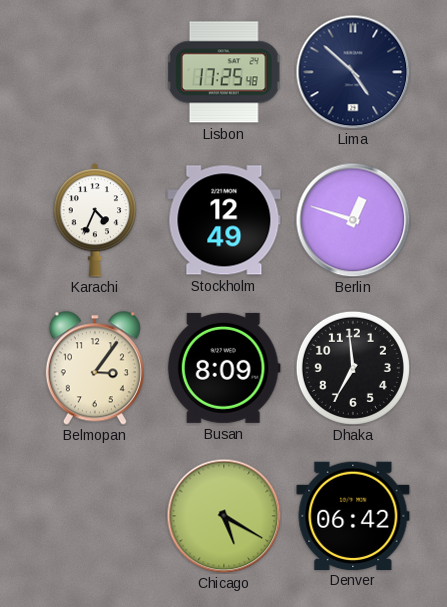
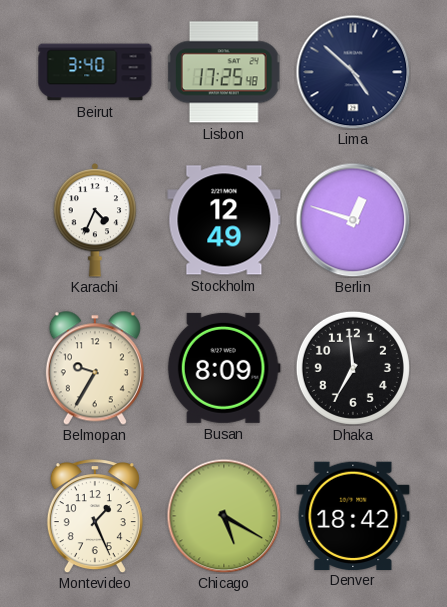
Beirut: none -> 3:40 (95, 72)
Belmopan: 3:06 -> 9:35 (95, 368)
Montevideo: none -> 1:26 (95, 516)
Denver: 06:42 -> 18:42 (353, 515)
